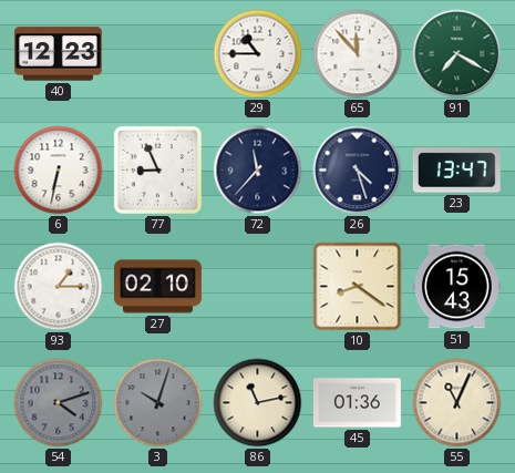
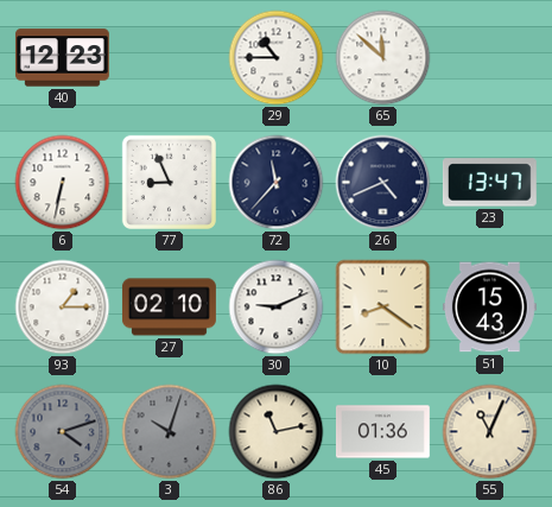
65: 11:53 -> 11:52 (383, 58)
91: 7:20 -> none (457, 54)
26: 4:27 -> 4:41 (383, 183)
30: none -> 9:11 (277, 308)
